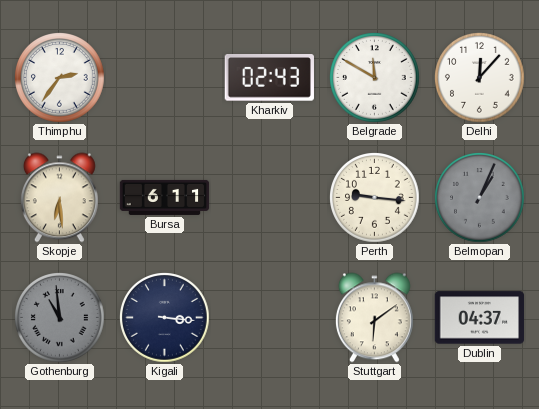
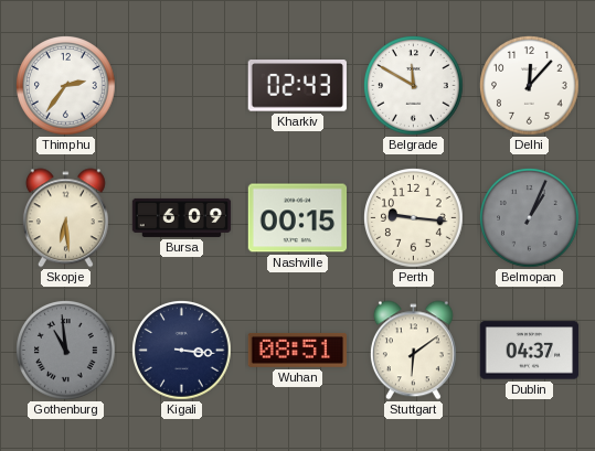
Bursa: 6:11 -> 6:09 (182, 217)
Nashville: none -> 00:15 (298, 218)
Wuhan: none -> 08:51 (297, 350)
